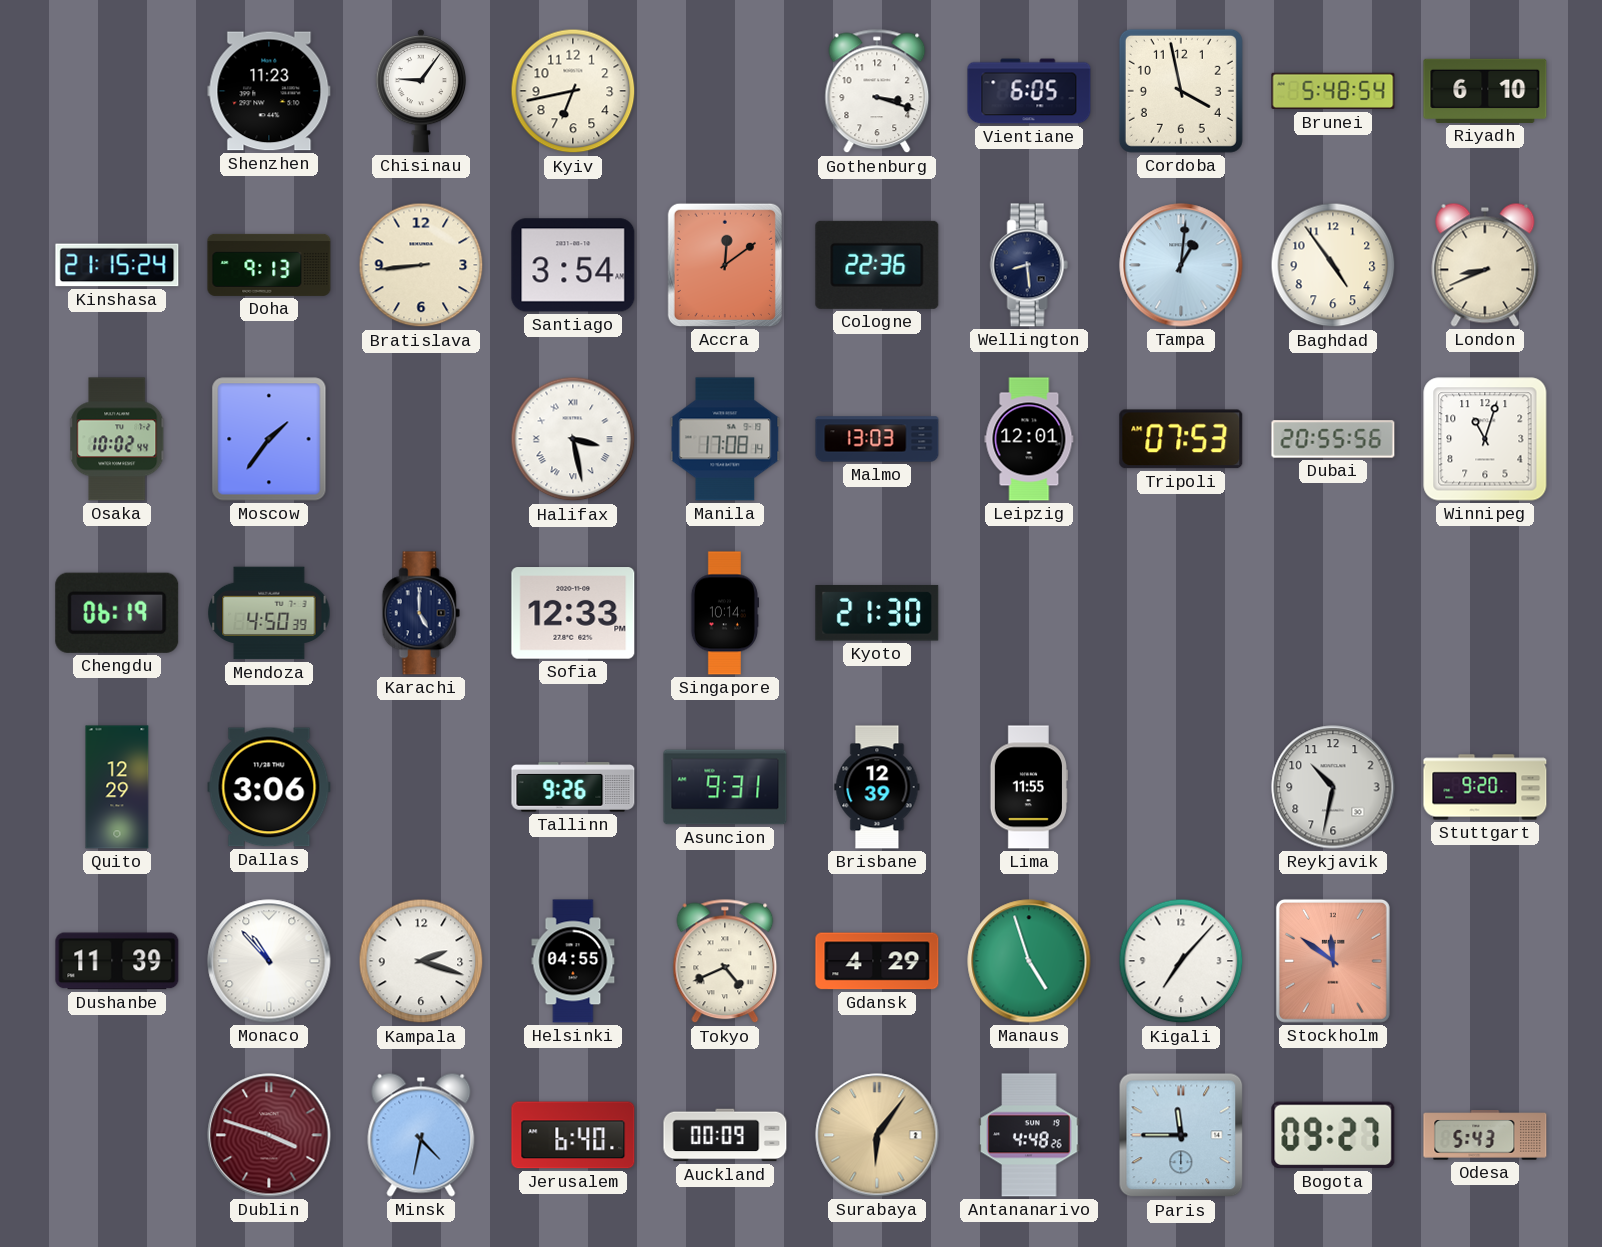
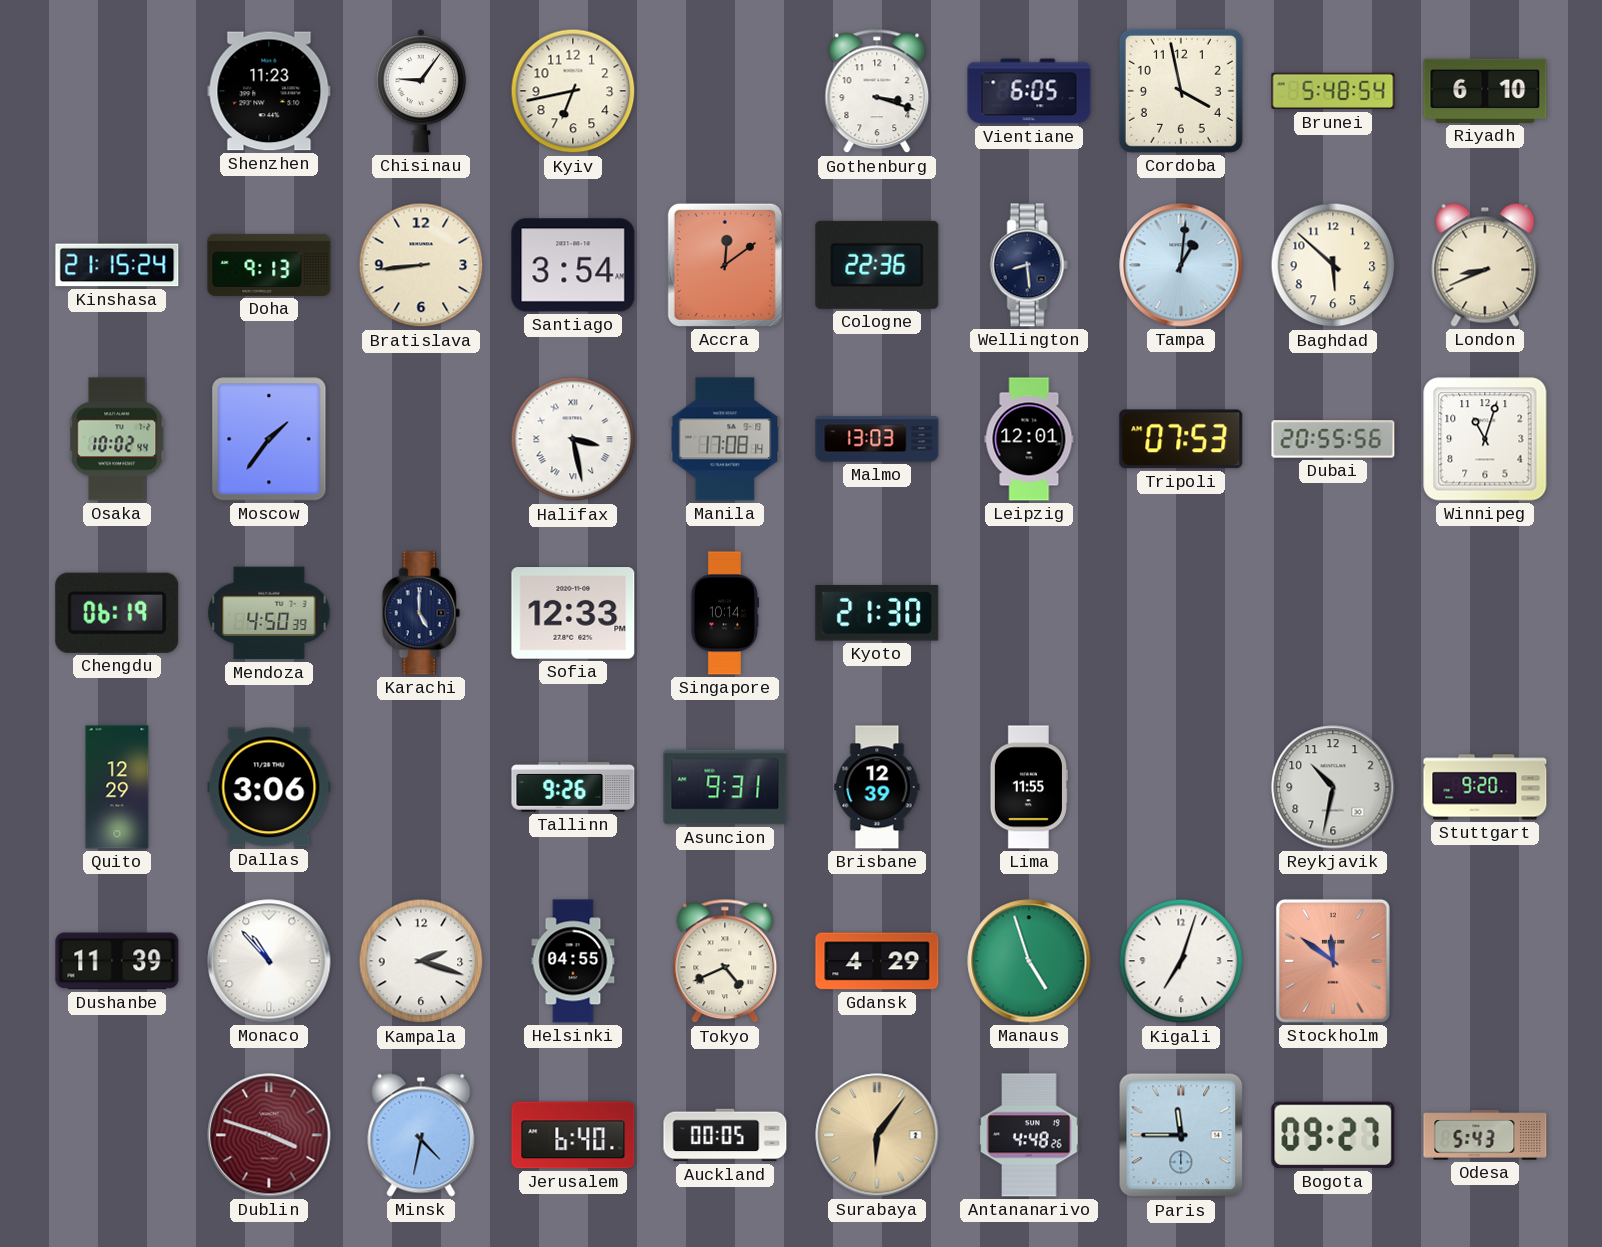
Baghdad: 4:54 -> 5:52 (1333, 265)
Kigali: 7:07 -> 7:03 (1181, 961)
Auckland: 00:09 -> 00:05 (725, 1135)
